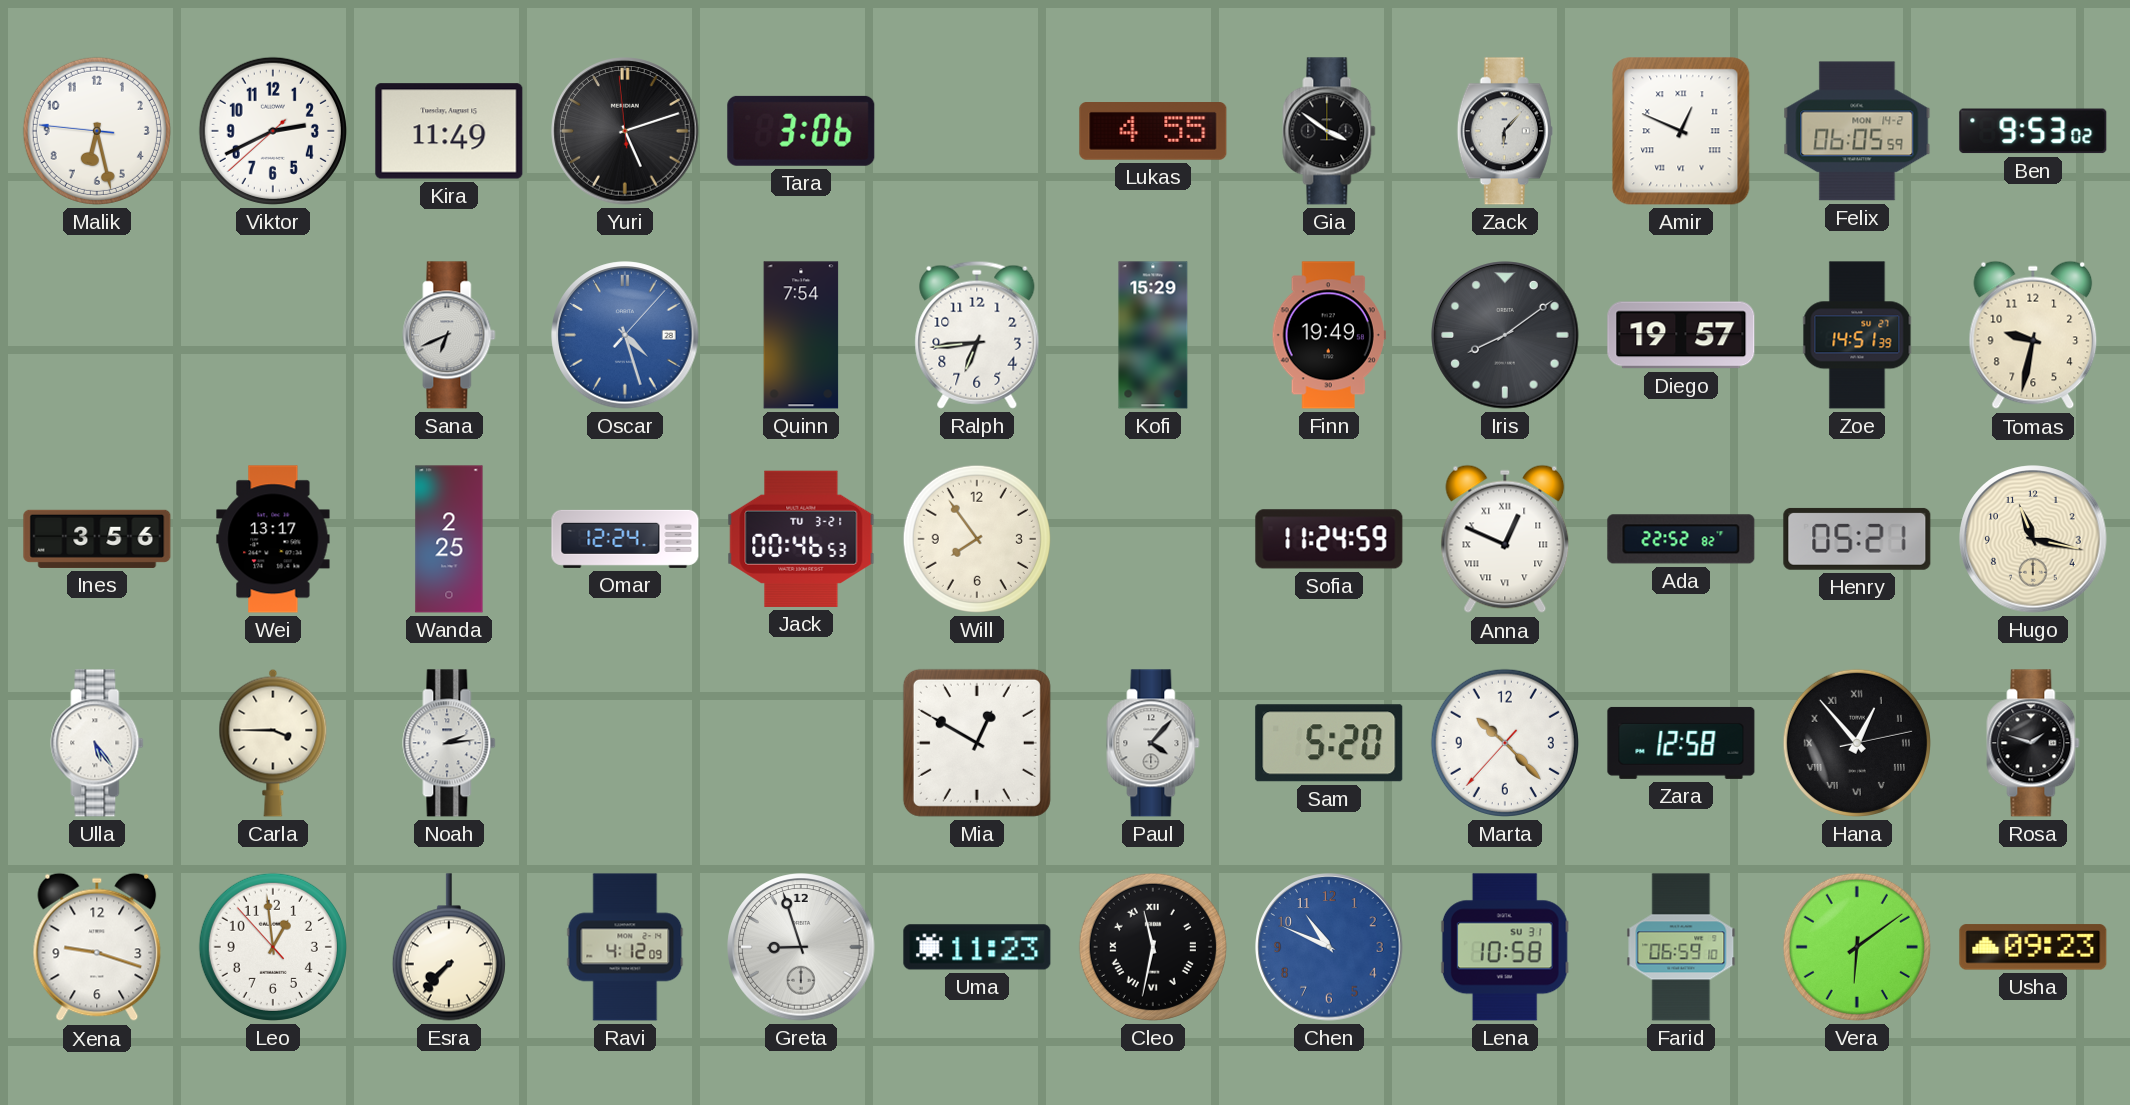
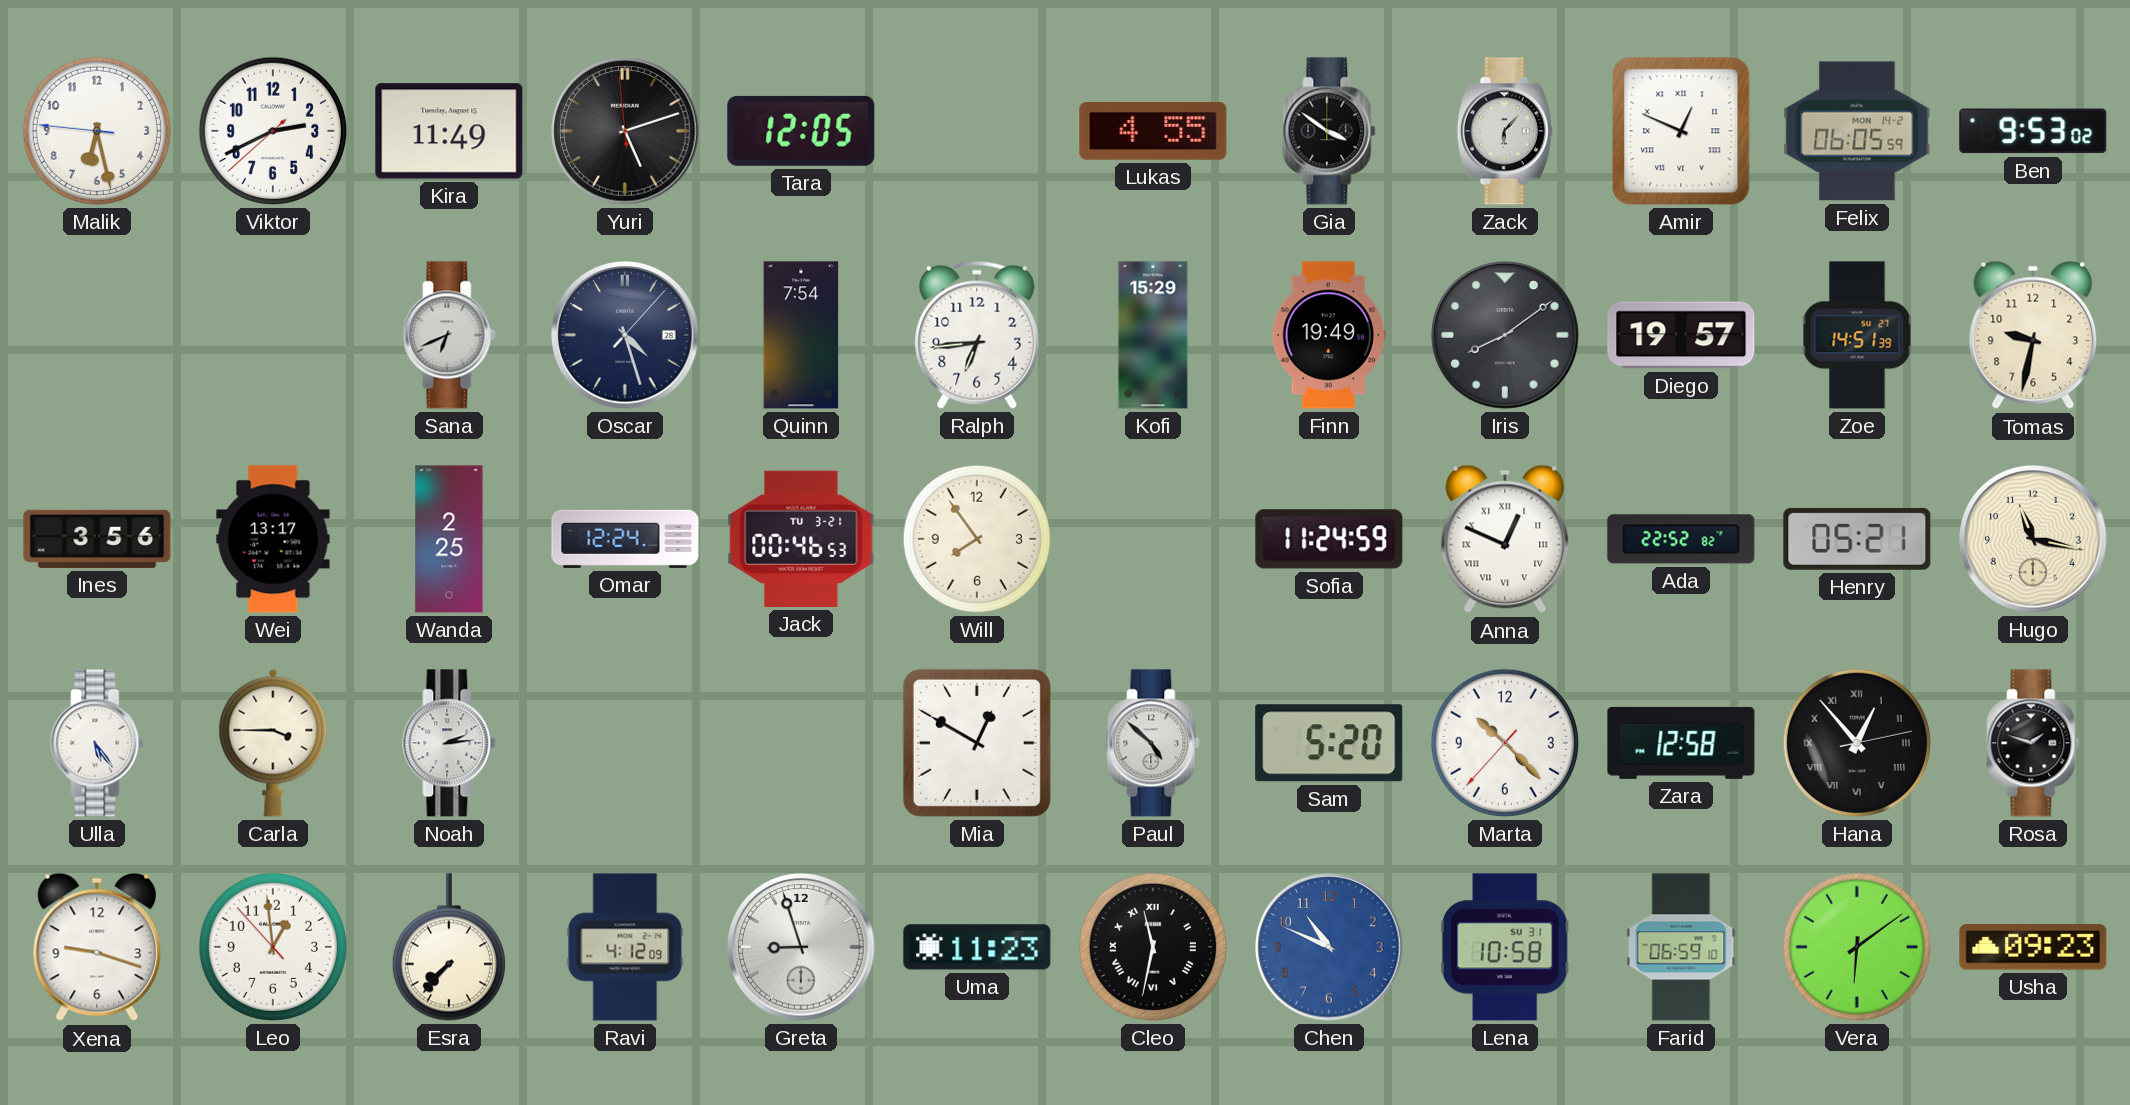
Tara: 3:06 -> 12:05 (801, 131)
Oscar dial: blue -> navy (625, 335)
Paul: 4:07 -> 4:52 (1153, 743)
